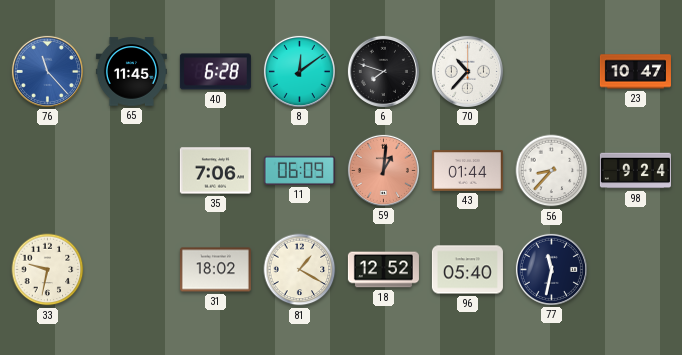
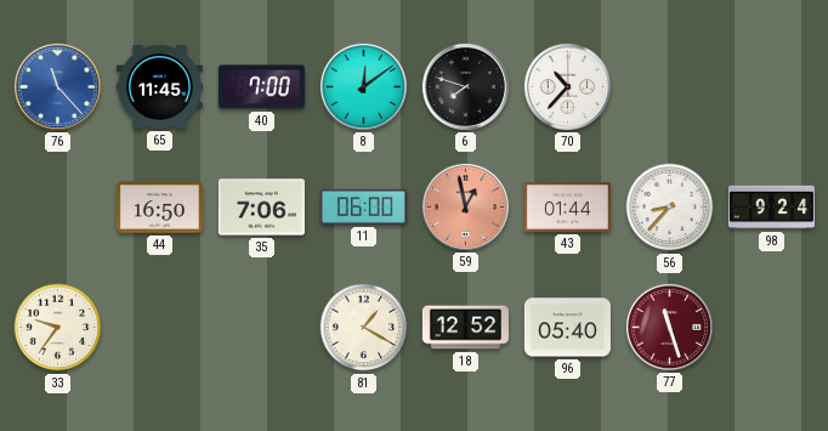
40: 6:28 -> 7:00 (261, 87)
23: 10:47 -> none (635, 72)
44: none -> 16:50 (159, 208)
11: 06:09 -> 06:00 (363, 206)
59: 1:01 -> 12:58 (465, 206)
33: 9:32 -> 9:36 (58, 328)
31: 18:02 -> none (215, 270)
77: 11:32 -> 11:27 (669, 327)
77 dial: navy -> burgundy (669, 327)
